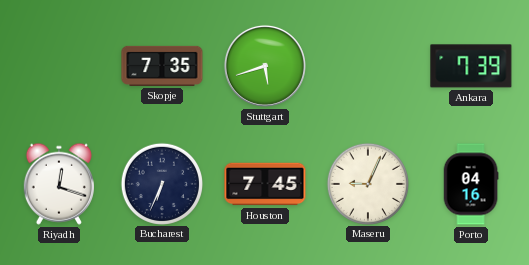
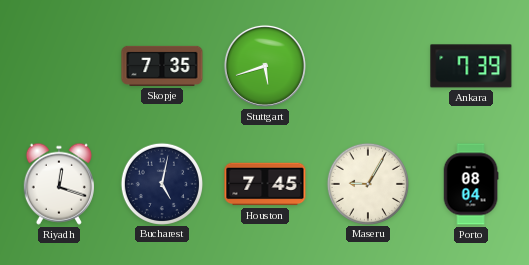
Bucharest: 6:34 -> 5:02 (161, 183)
Maseru: 9:04 -> 9:05 (367, 183)
Porto: 04:16 -> 08:04 (471, 184)
